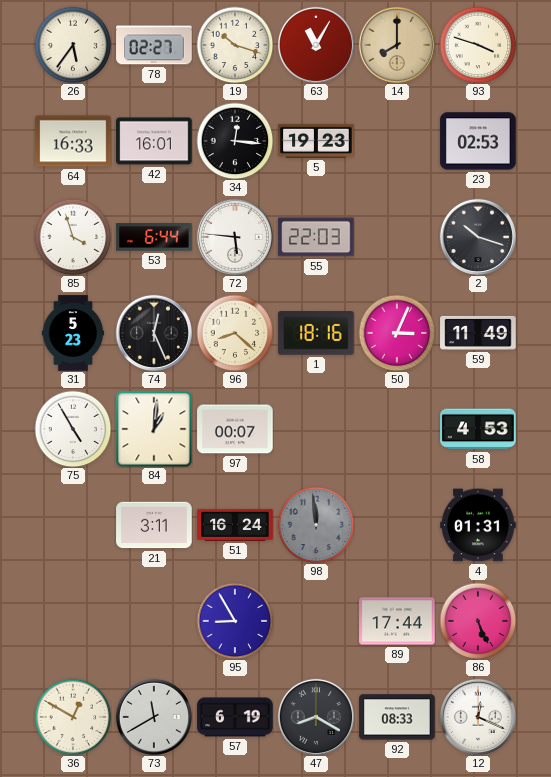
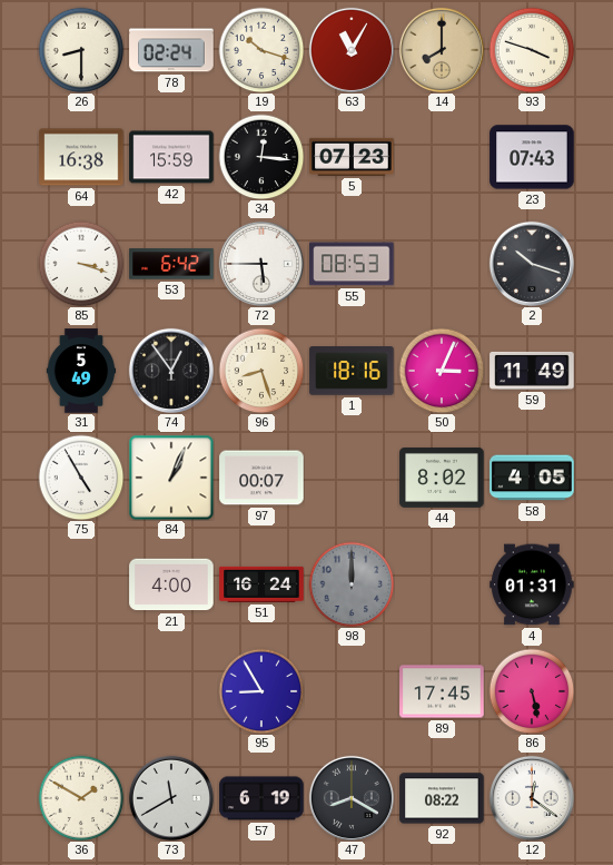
26: 5:36 -> 8:30 (81, 50)
78: 02:27 -> 02:24 (171, 50)
64: 16:33 -> 16:38 (81, 157)
42: 16:01 -> 15:59 (171, 157)
5: 19:23 -> 07:23 (352, 157)
23: 02:53 -> 07:43 (532, 157)
85: 3:57 -> 3:18 (81, 264)
53: 6:44 -> 6:42 (171, 264)
72: 5:46 -> 5:45 (261, 264)
55: 22:03 -> 08:53 (352, 264)
31: 5:23 -> 5:49 (81, 371)
74: 12:26 -> 12:54 (171, 371)
96: 8:22 -> 8:27 (261, 371)
84: 1:01 -> 1:04 (171, 478)
44: none -> 8:02 (442, 478)
58: 4:53 -> 4:05 (532, 478)
21: 3:11 -> 4:00 (171, 584)
98: 11:59 -> 12:00 (352, 584)
89: 17:44 -> 17:45 (442, 691)
86: 5:26 -> 5:28 (532, 691)
36: 12:50 -> 1:50 (81, 798)
92: 08:33 -> 08:22 (442, 798)
12: 12:19 -> 12:21 (532, 798)
